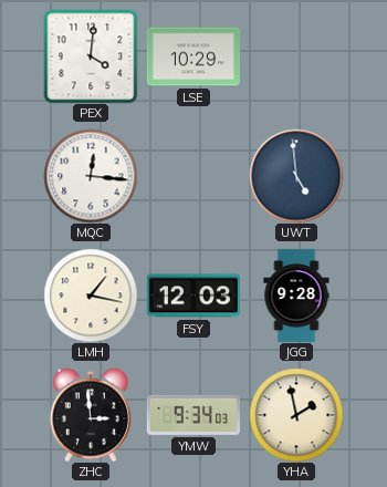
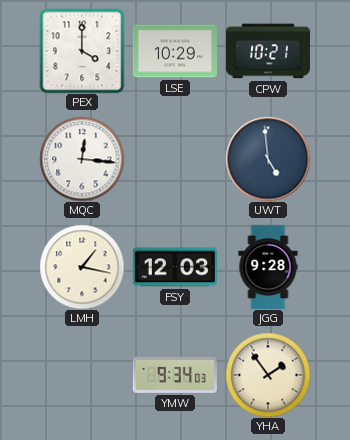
PEX: 4:01 -> 4:00 (82, 51)
CPW: none -> 10:21 (268, 51)
ZHC: 2:59 -> none (91, 415)
YHA: 1:58 -> 1:54 (268, 375)
